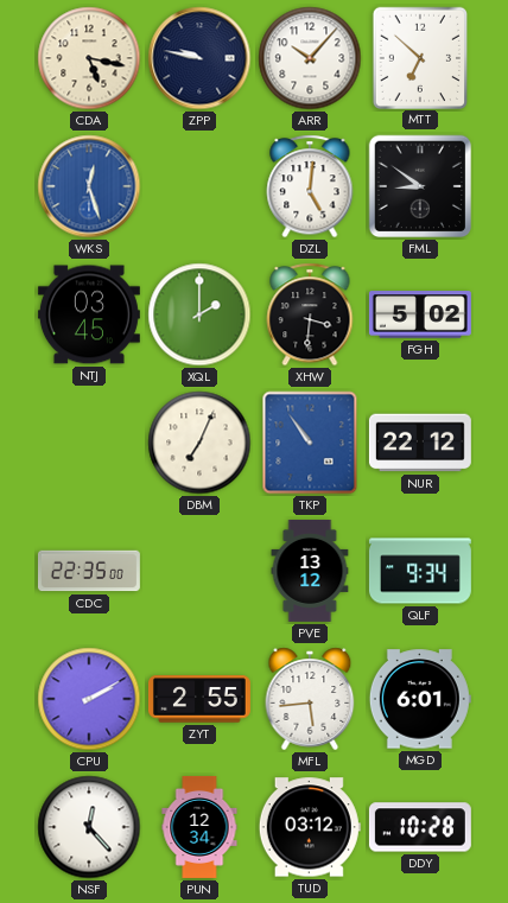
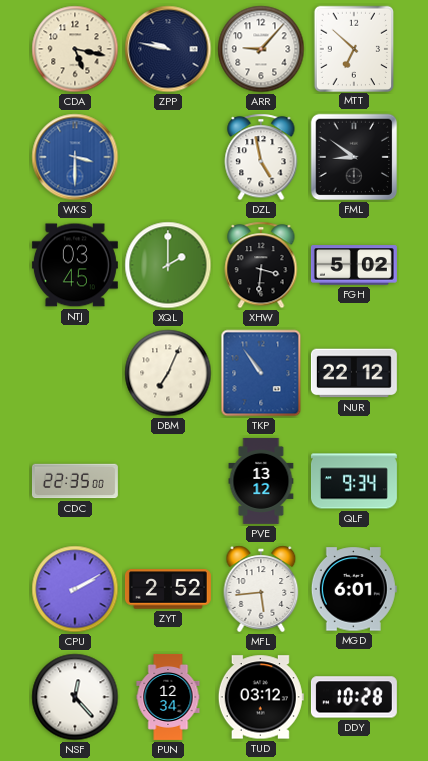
ARR: 10:07 -> 9:07 (261, 49)
WKS: 12:27 -> 3:30 (75, 157)
DZL: 5:01 -> 4:58 (261, 157)
ZYT: 2:55 -> 2:52 (168, 589)
